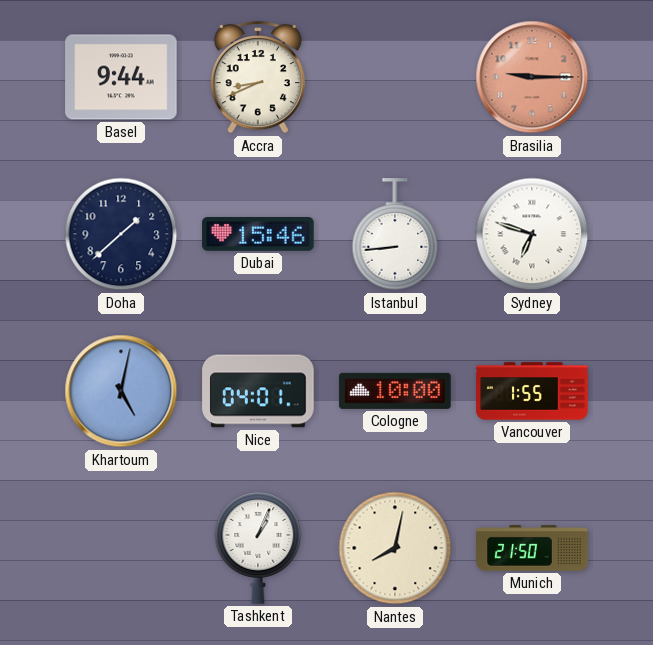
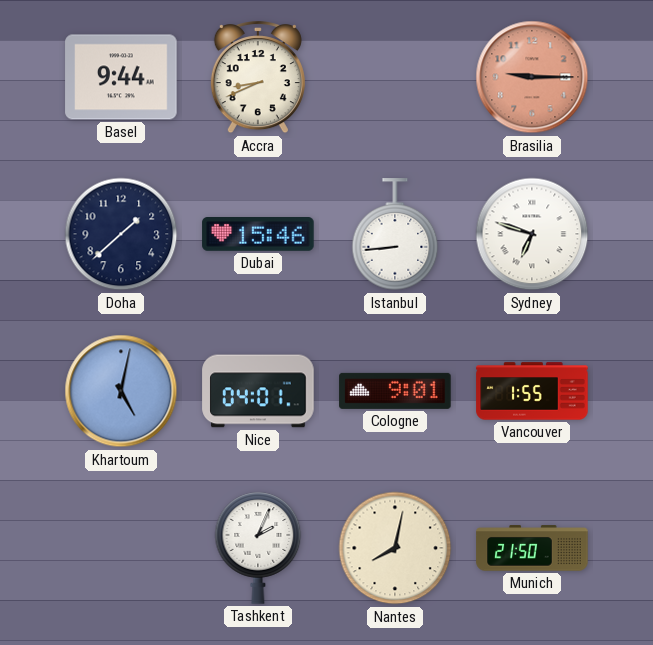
Cologne: 10:00 -> 9:01 (395, 391)
Tashkent: 1:04 -> 2:04 (258, 548)
